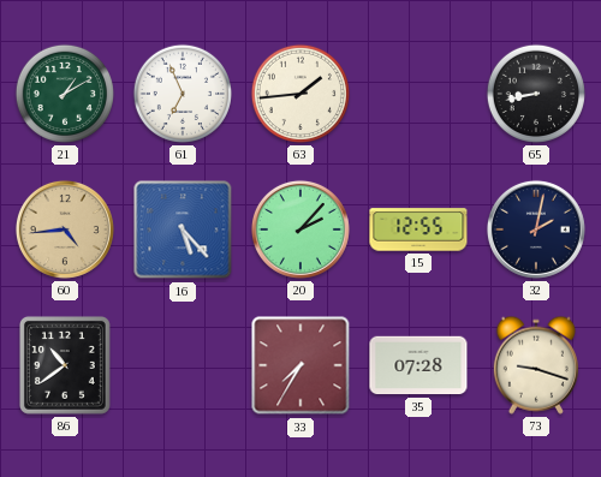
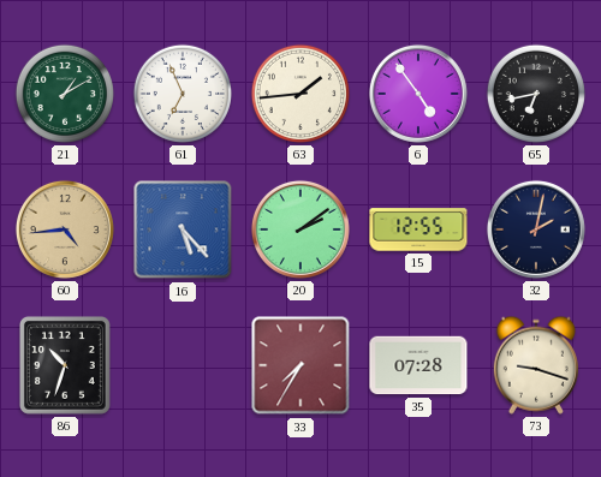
6: none -> 4:54 (418, 94)
65: 8:43 -> 6:43 (536, 94)
20: 2:07 -> 2:09 (300, 229)
86: 10:39 -> 10:33 (65, 365)
